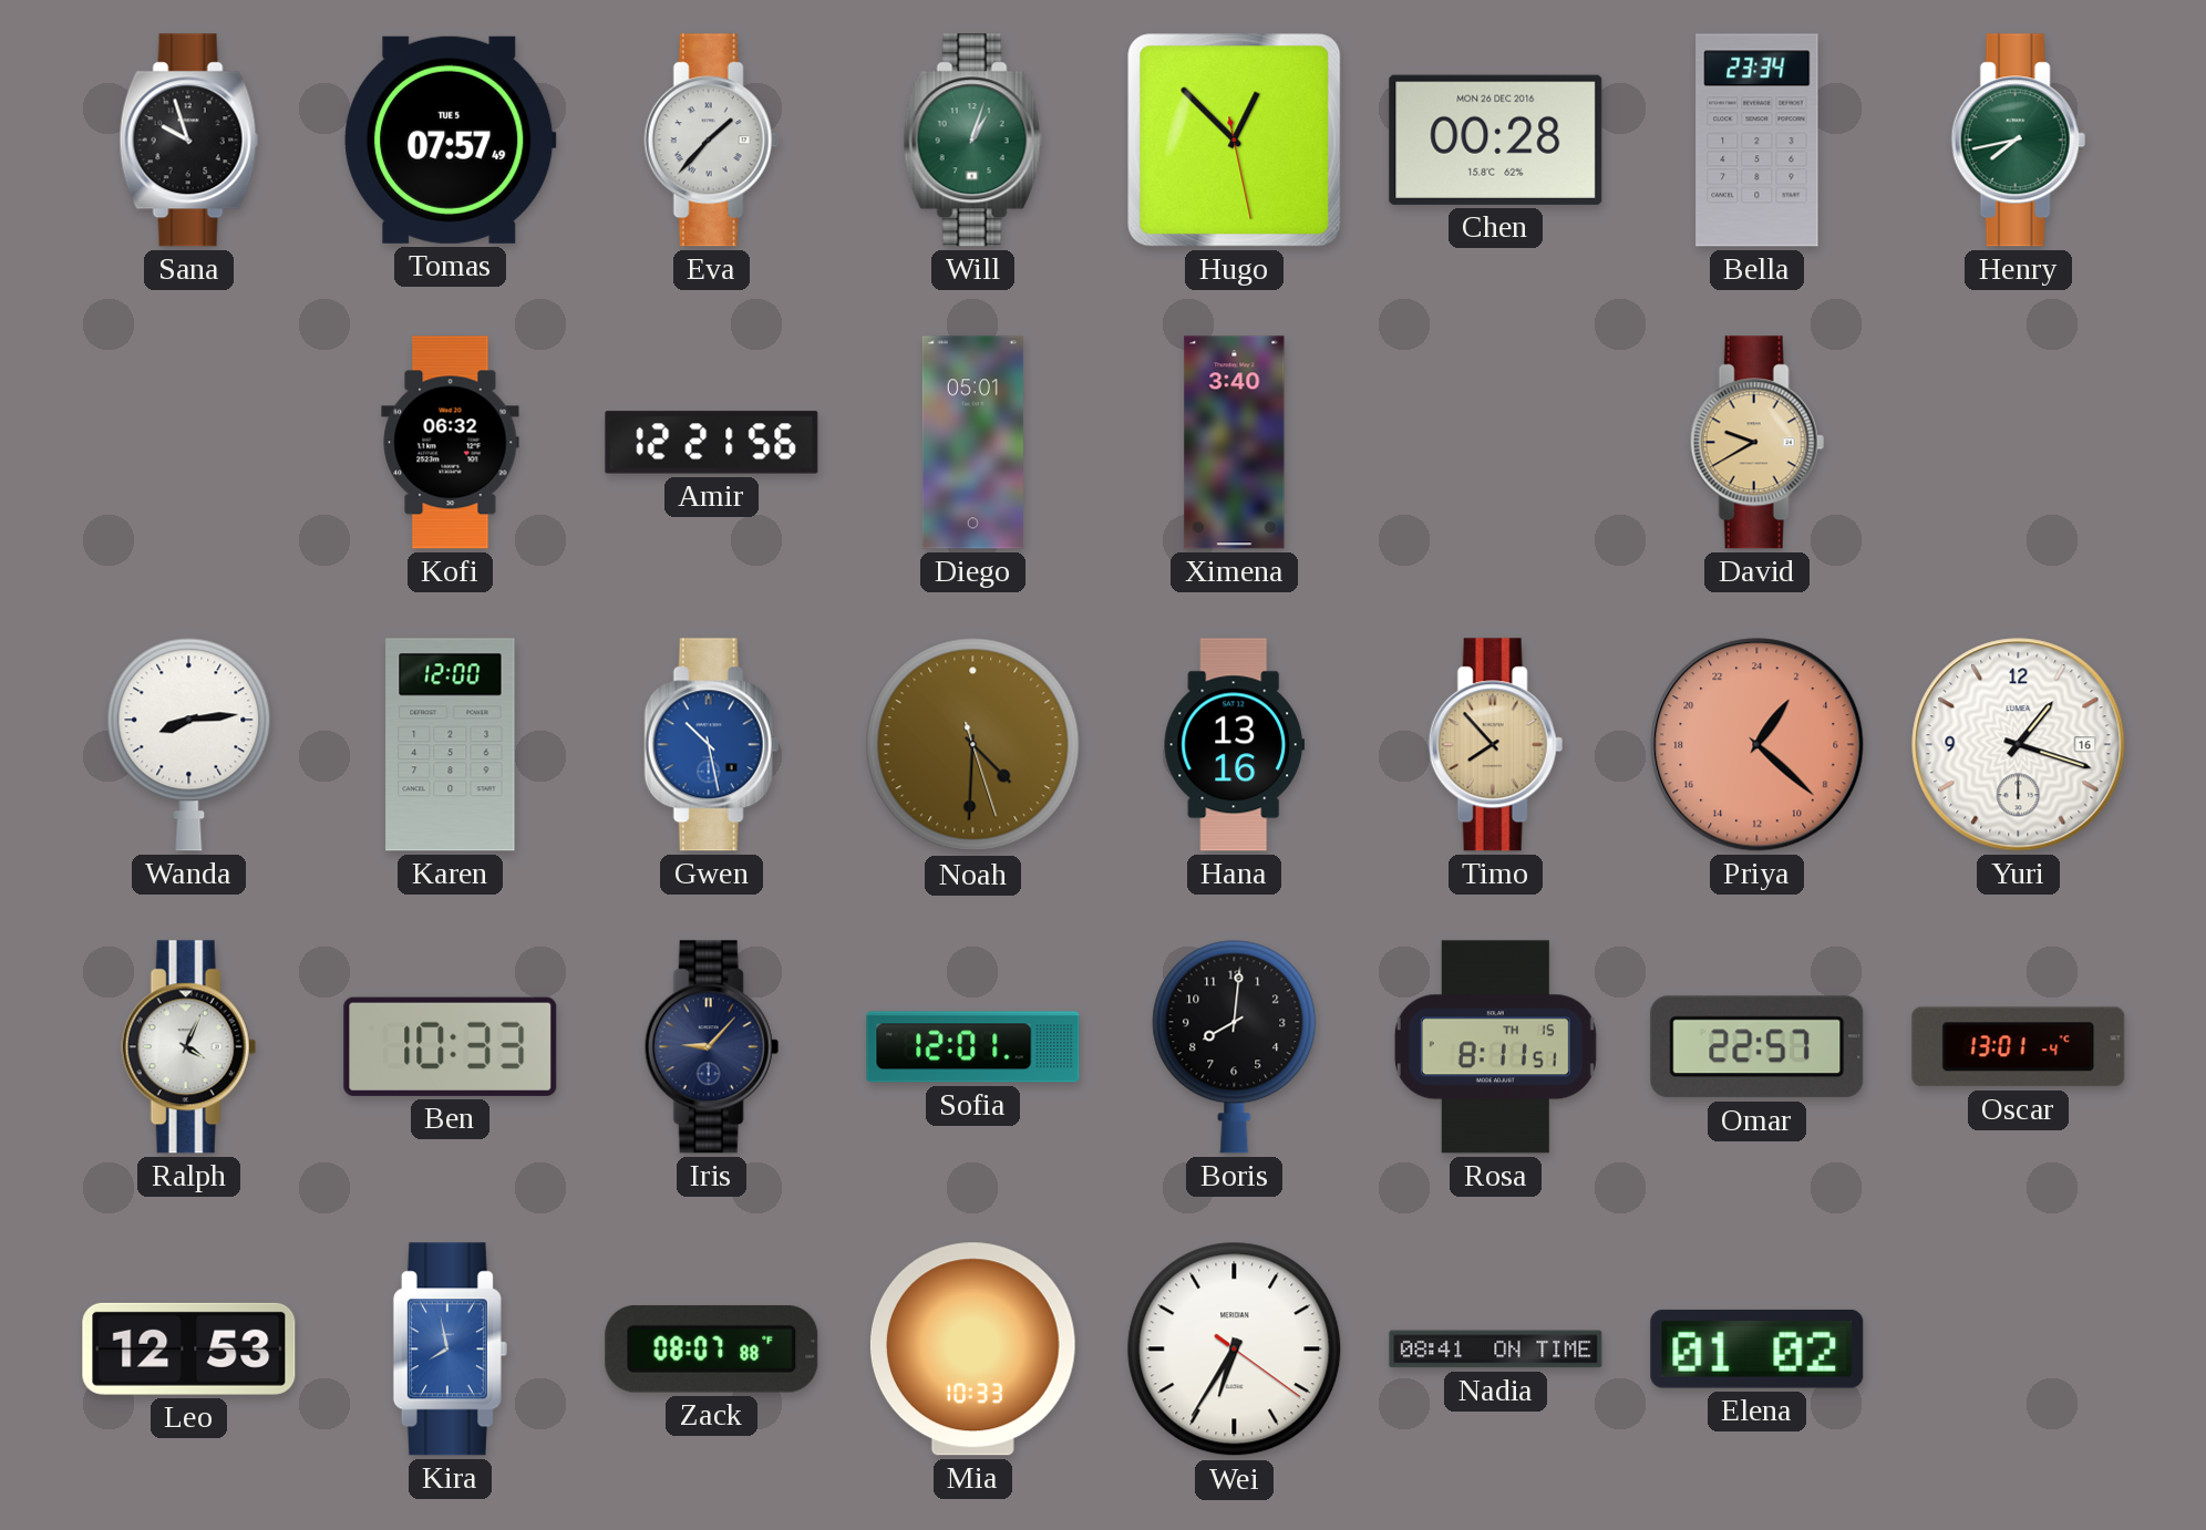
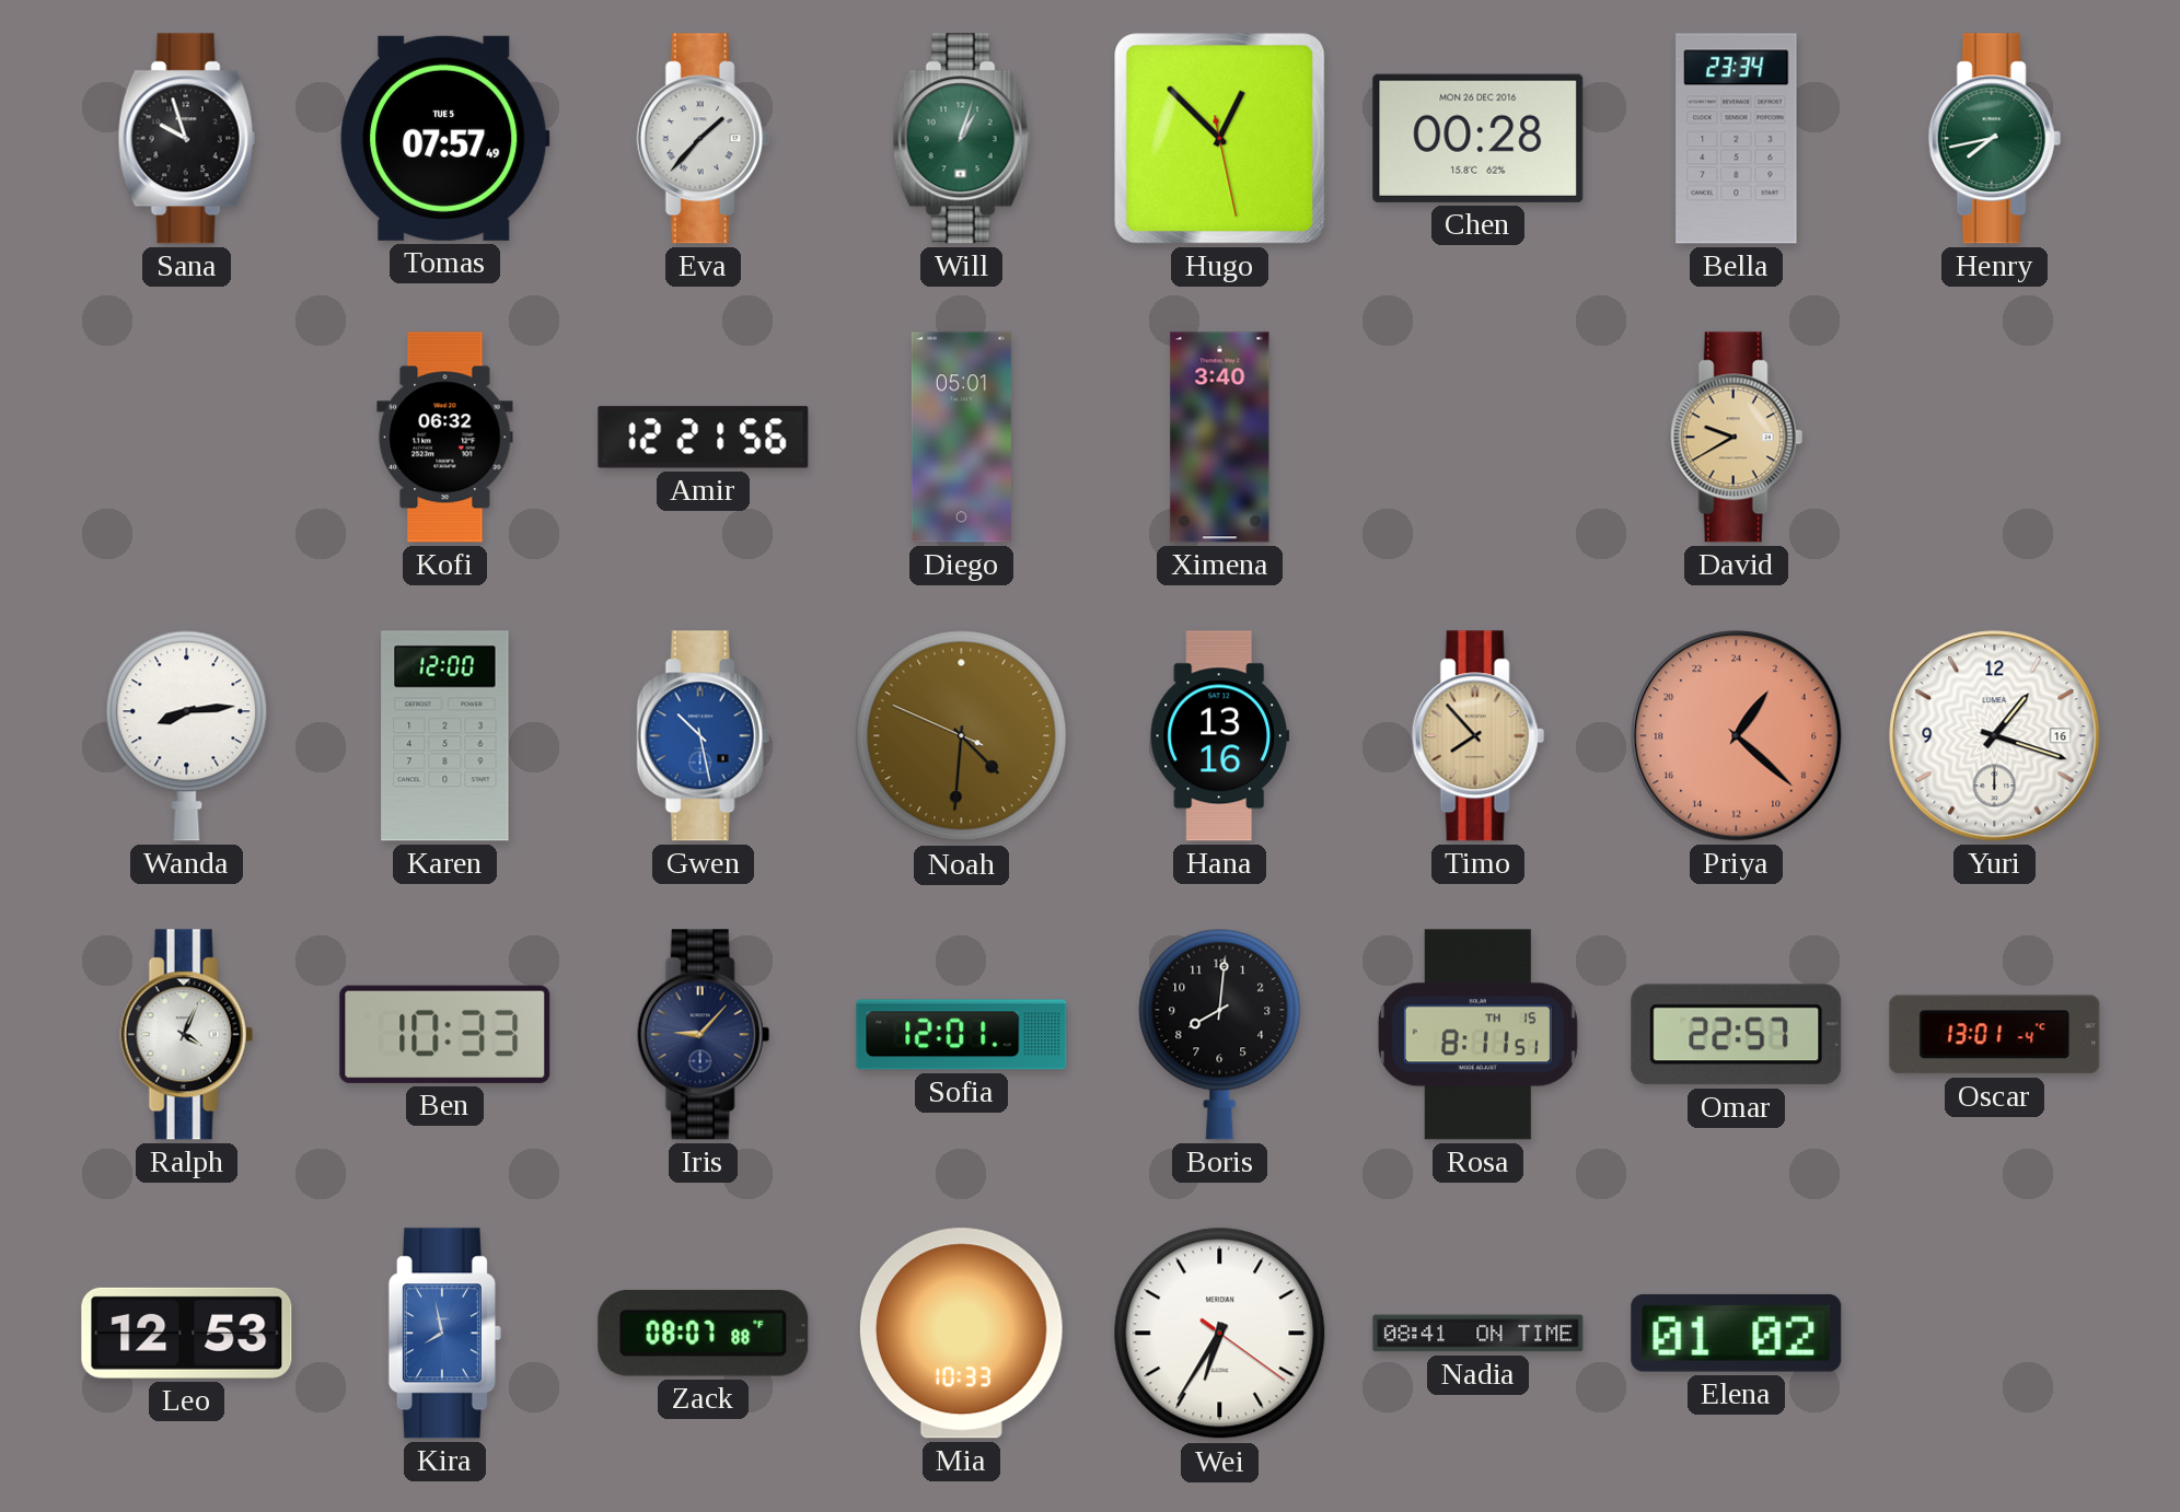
Noah: 4:30:27 -> 4:30:49 (962, 736)
